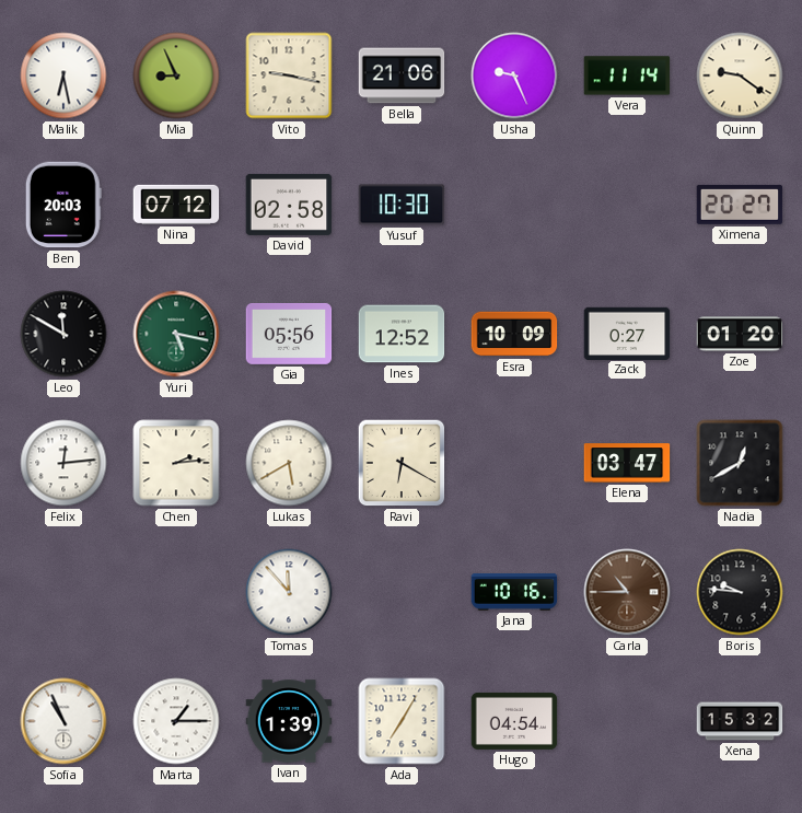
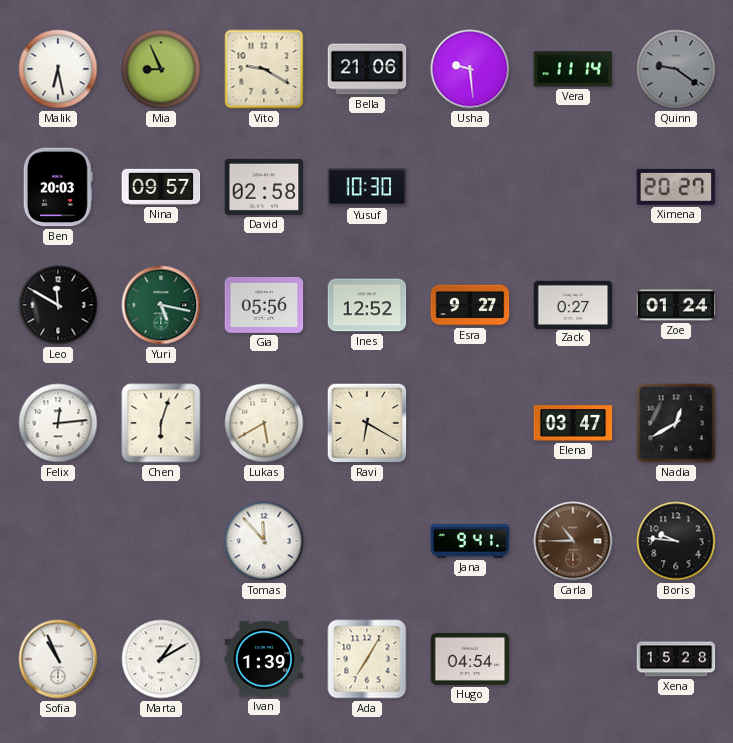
Vito: 9:17 -> 9:20 (264, 69)
Usha: 9:26 -> 9:29 (470, 69)
Quinn dial: cream -> grey (676, 69)
Nina: 07:12 -> 09:57 (161, 187)
Esra: 10:09 -> 9:27 (470, 305)
Zoe: 01:20 -> 01:24 (676, 305)
Chen: 2:14 -> 6:03 (161, 423)
Jana: 10:16 -> 9:41 (470, 541)
Marta: 1:15 -> 1:10 (161, 659)
Xena: 15:32 -> 15:28 (676, 659)
